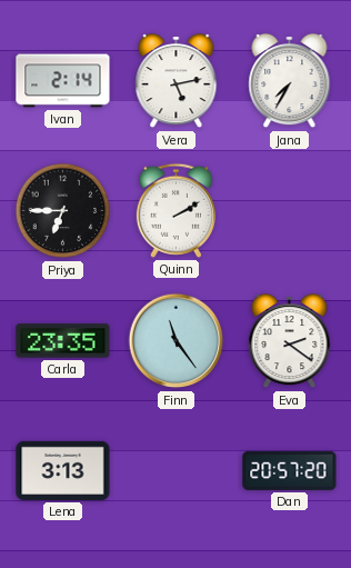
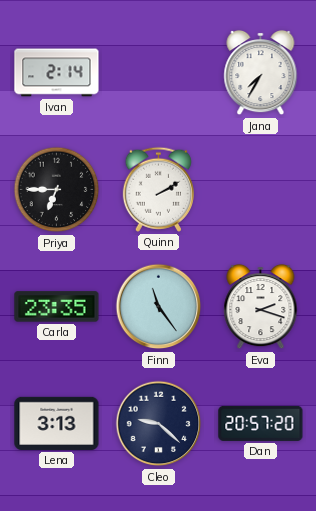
Vera: 5:13 -> none (177, 81)
Eva: 2:21 -> 2:18 (261, 307)
Cleo: none -> 9:22 (159, 424)
